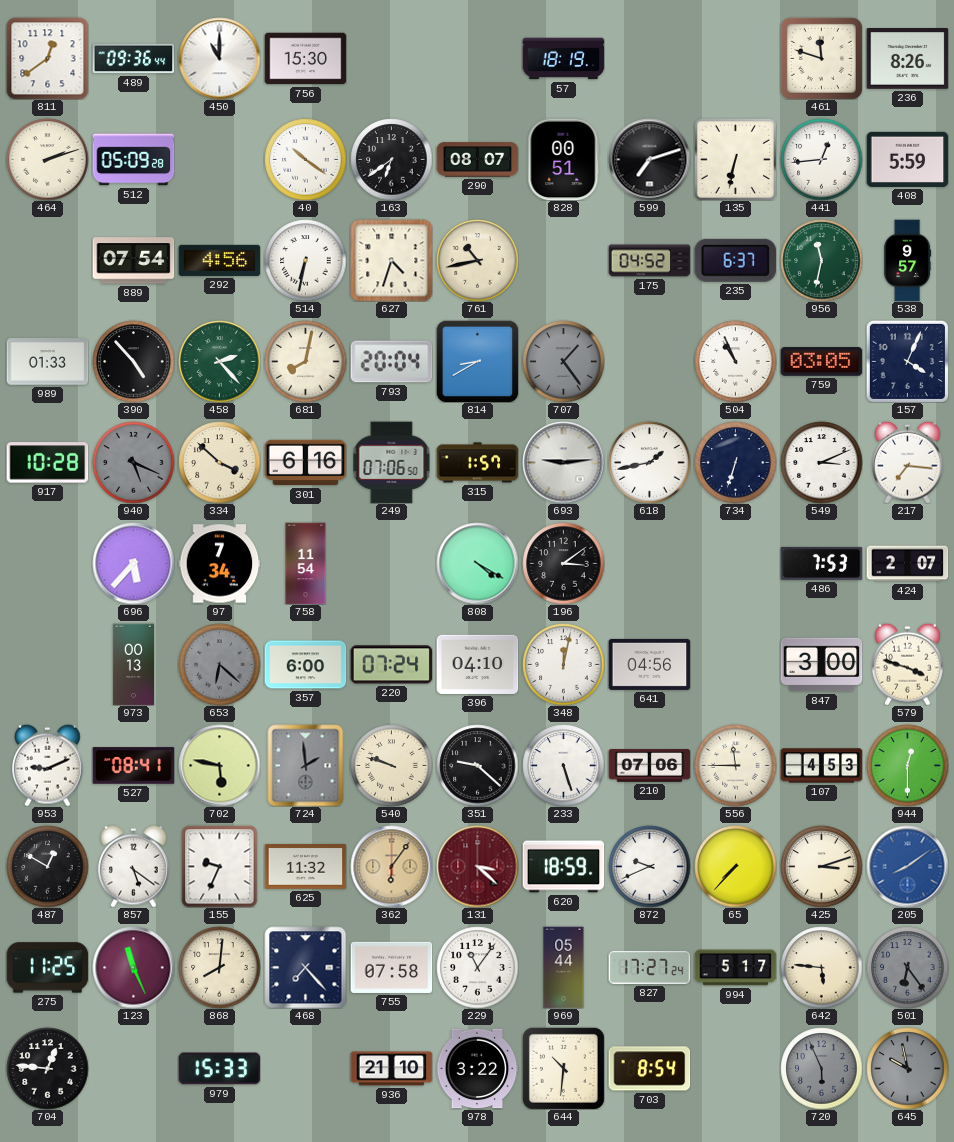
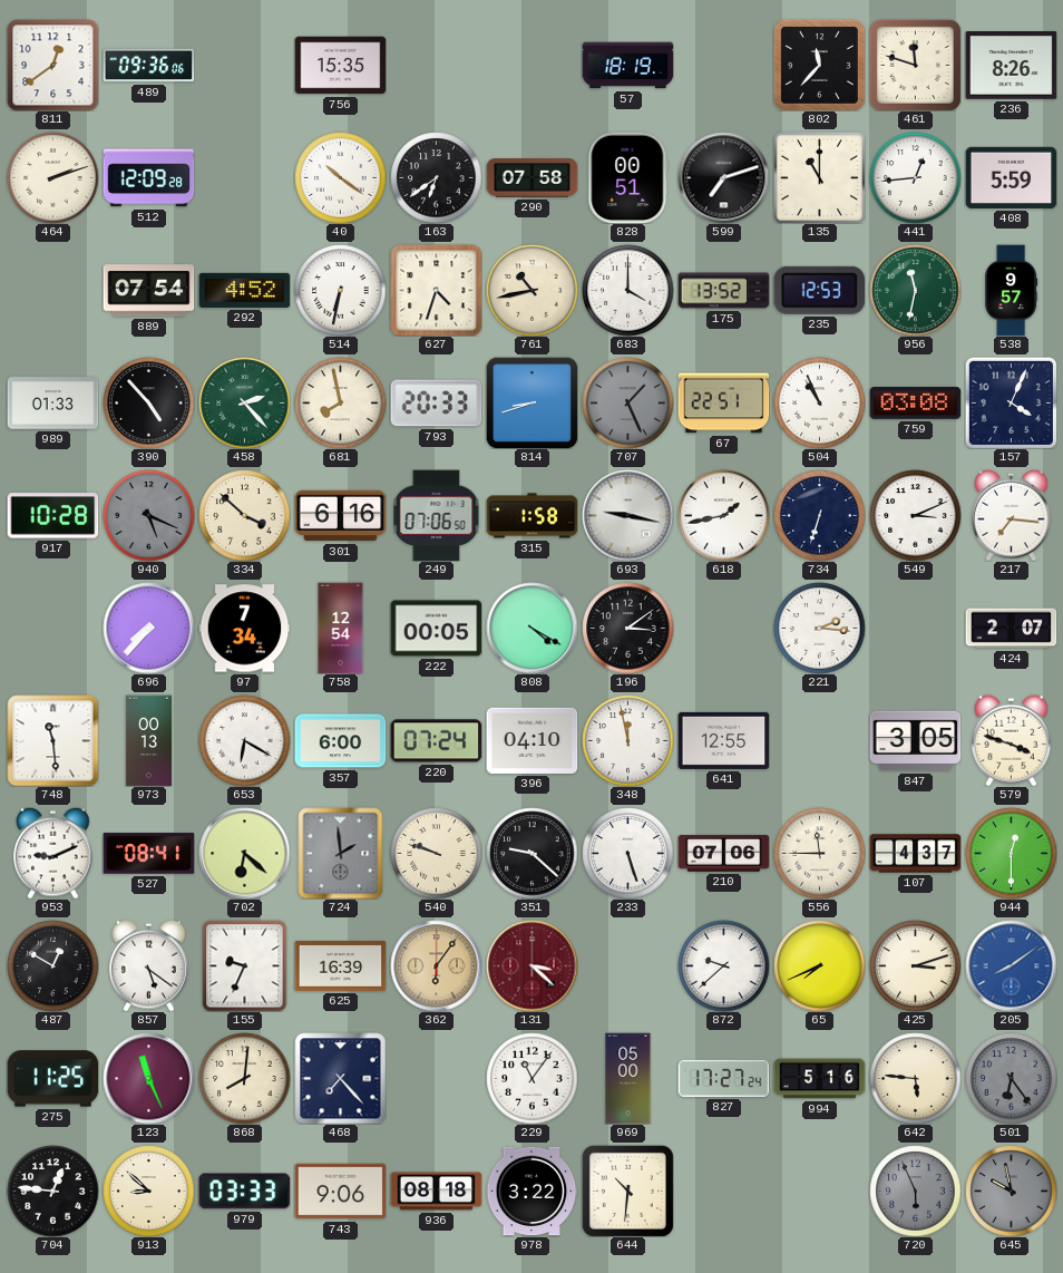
489: 09:36:44 -> 09:36:06 (148, 66)
450: 11:00 -> none (219, 58)
756: 15:30 -> 15:35 (340, 66)
802: none -> 11:37 (819, 65)
512: 05:09 -> 12:09 (148, 178)
290: 08:07 -> 07:58 (531, 178)
135: 6:32 -> 11:00 (819, 177)
292: 4:56 -> 4:52 (244, 290)
683: none -> 4:00 (627, 290)
175: 04:52 -> 13:52 (723, 291)
235: 6:37 -> 12:53 (819, 290)
681: 8:02 -> 7:58 (340, 402)
793: 20:04 -> 20:33 (436, 404)
814: 8:40 -> 8:42 (531, 402)
707: 1:24 -> 1:26 (627, 402)
67: none -> 22:51 (723, 404)
759: 03:05 -> 03:08 (915, 404)
315: 1:57 -> 1:58 (531, 516)
693: 9:14 -> 9:17 (627, 515)
696: 5:37 -> 7:37 (148, 628)
758: 11:54 -> 12:54 (341, 628)
222: none -> 00:05 (436, 629)
221: none -> 2:16 (819, 628)
486: 7:53 -> none (821, 563)
748: none -> 11:29 (52, 740)
653: 6:22 -> 6:20 (244, 740)
653 dial: grey -> white (244, 740)
348: 12:02 -> 11:58 (627, 740)
641: 04:56 -> 12:55 (723, 740)
847: 3:00 -> 3:05 (915, 741)
702: 5:47 -> 6:22 (244, 853)
107: 4:53 -> 4:37 (915, 854)
625: 11:32 -> 16:39 (340, 965)
620: 18:59 -> none (563, 867)
872: 9:41 -> 9:38 (723, 965)
65: 7:37 -> 7:41 (819, 965)
755: 07:58 -> none (391, 967)
969: 05:44 -> 05:00 (628, 1078)
994: 5:17 -> 5:16 (819, 1079)
913: none -> 8:52 (148, 1191)
979: 15:33 -> 03:33 (244, 1192)
743: none -> 9:06 (340, 1192)
936: 21:10 -> 08:18 (436, 1192)
703: 8:54 -> none (649, 1069)
